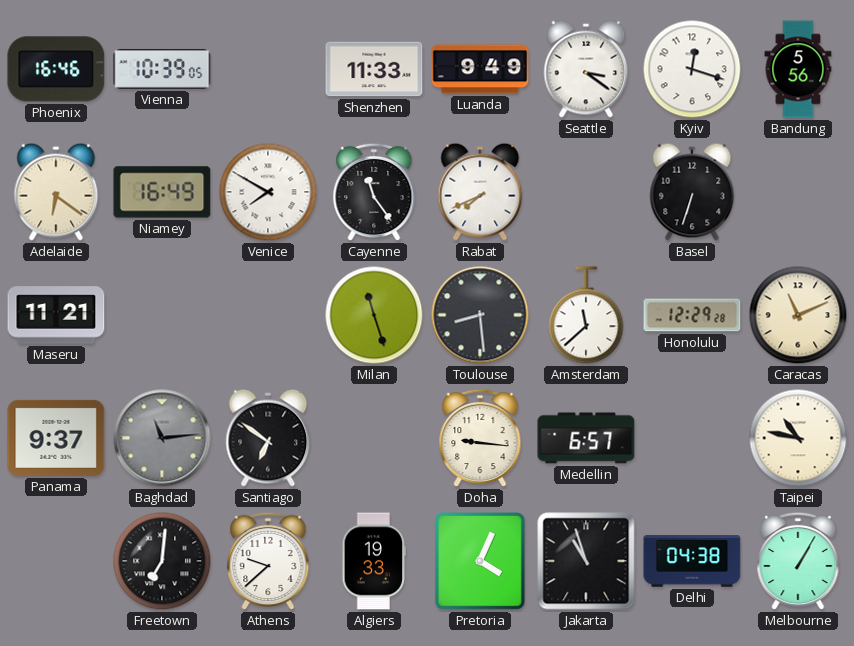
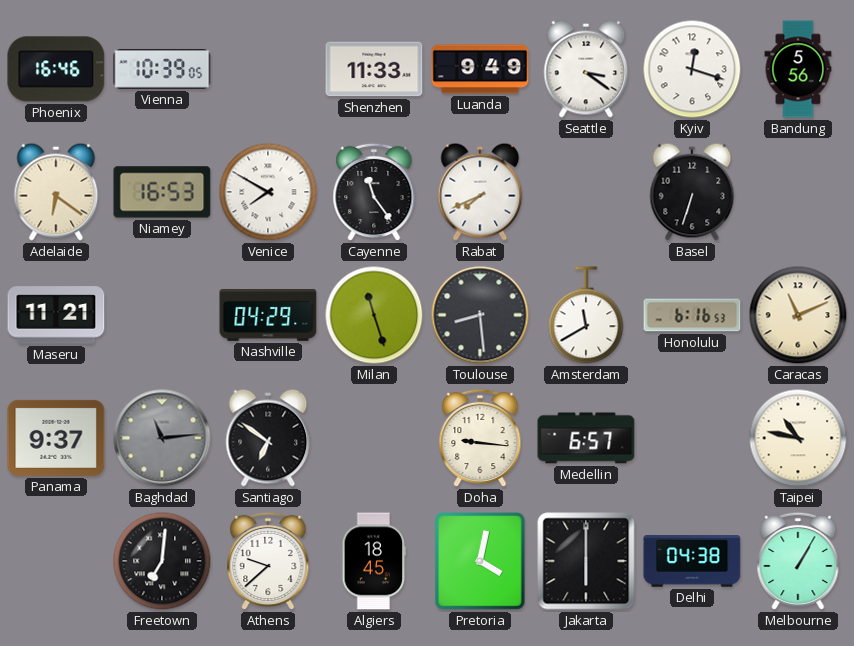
Niamey: 16:49 -> 16:53 (162, 192)
Nashville: none -> 04:29 (268, 315)
Amsterdam: 11:38 -> 11:40 (586, 315)
Honolulu: 12:29 -> 6:16 (692, 315)
Algiers: 19:33 -> 18:45 (373, 561)
Pretoria: 4:04 -> 4:02 (481, 561)
Jakarta: 10:57 -> 6:00 (586, 561)
